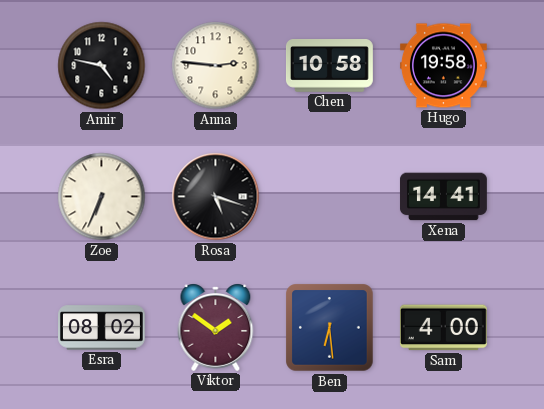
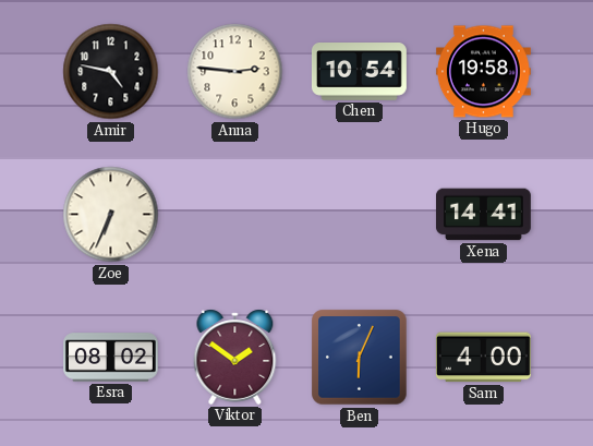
Chen: 10:58 -> 10:54 (359, 72)
Rosa: 5:18 -> none (216, 197)
Ben: 6:29 -> 6:04 (360, 358)
